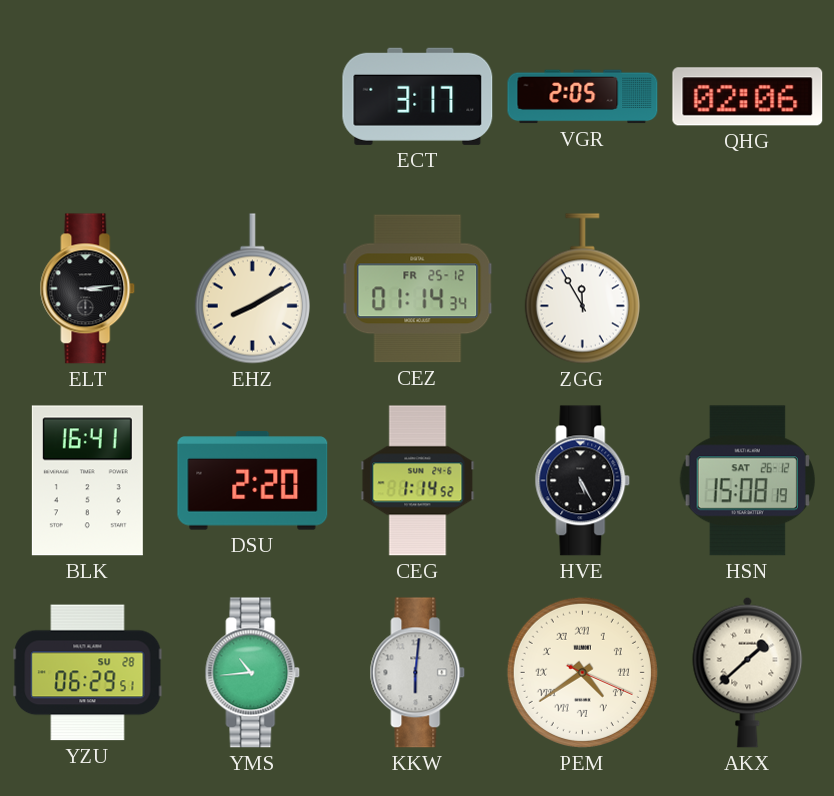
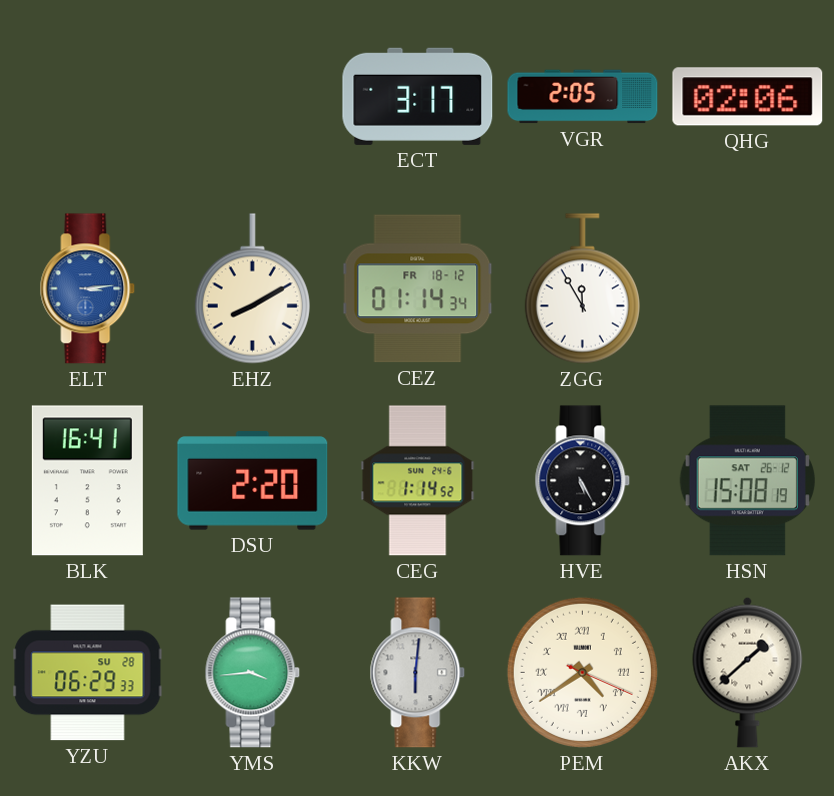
ELT dial: black -> blue (88, 289)
CEZ date: FR 25-12 -> FR 18-12 (418, 289)
YZU: 06:29:51 -> 06:29:33 (88, 673)
YMS: 10:44 -> 3:44 (253, 673)
